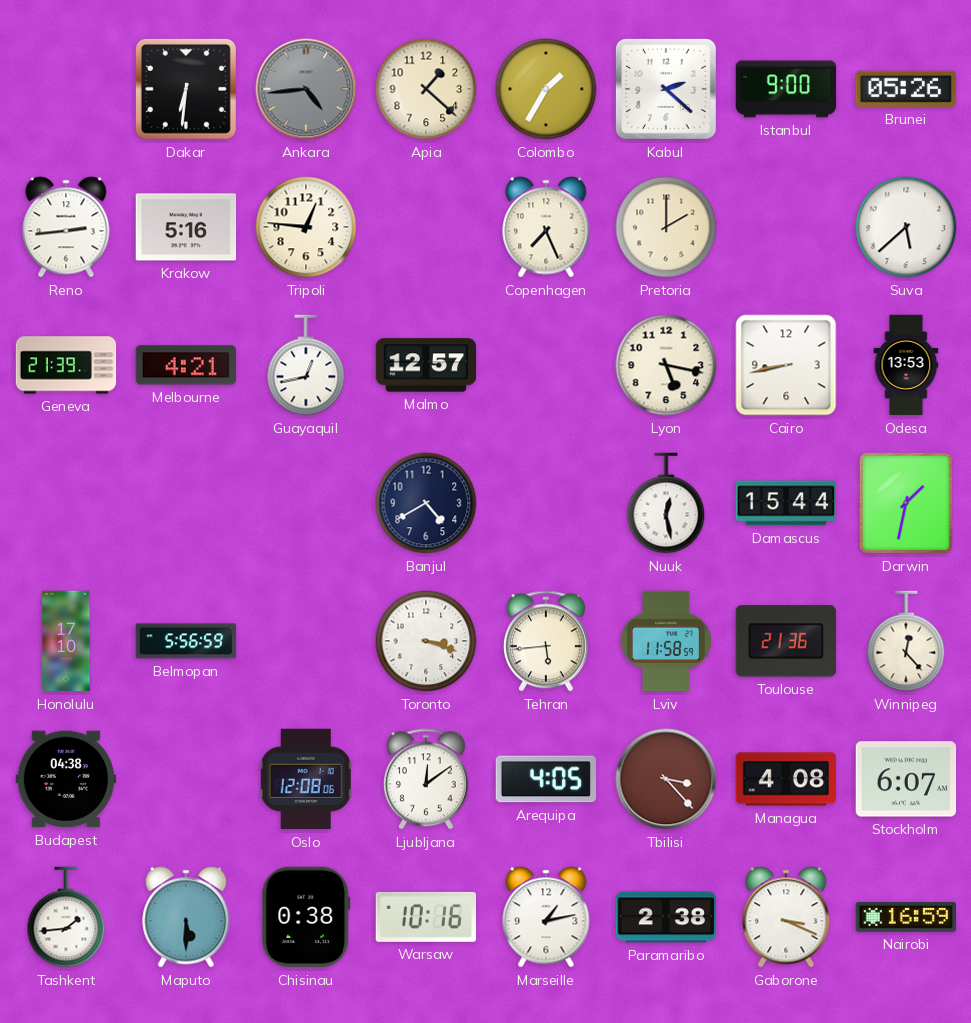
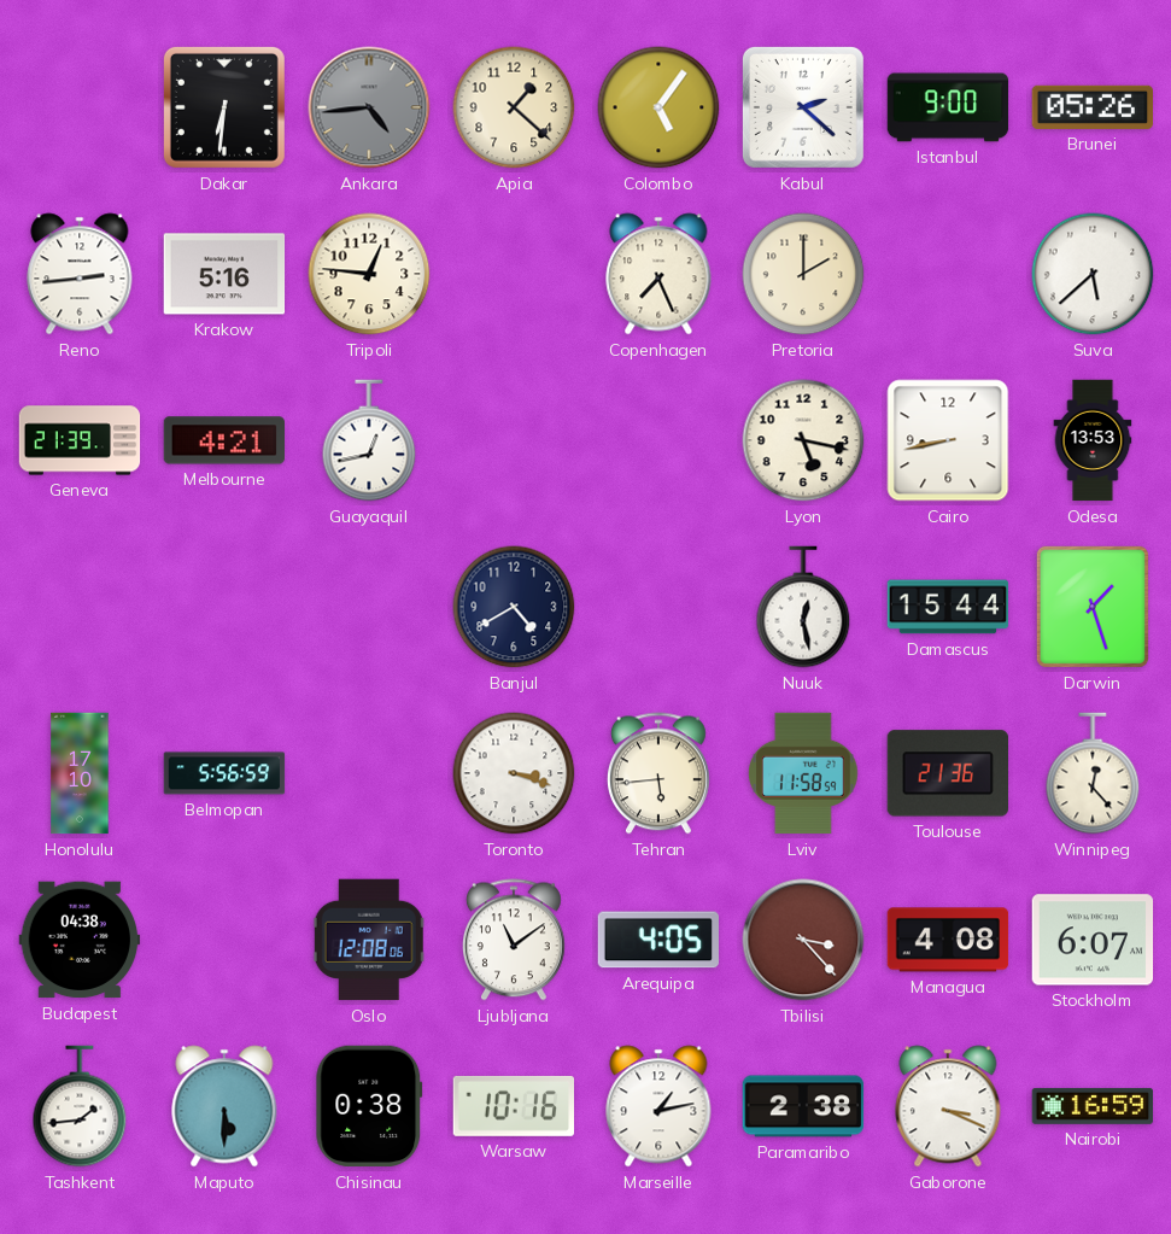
Colombo: 1:35 -> 5:06 (658, 107)
Malmo: 12:57 -> none (426, 365)
Darwin: 1:32 -> 1:27 (1093, 607)
Ljubljana: 12:09 -> 11:09 (514, 940)
